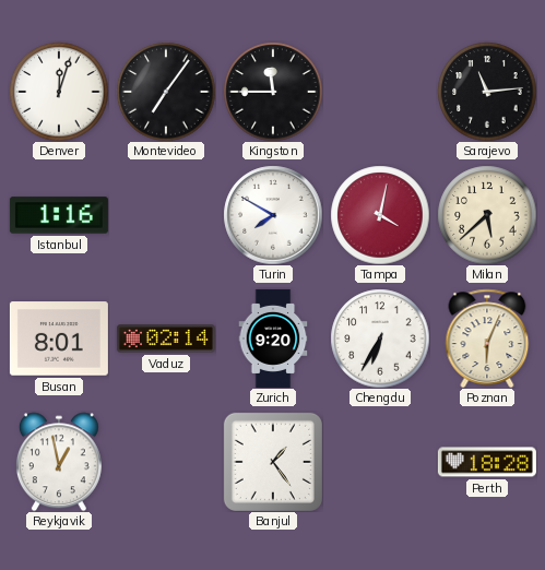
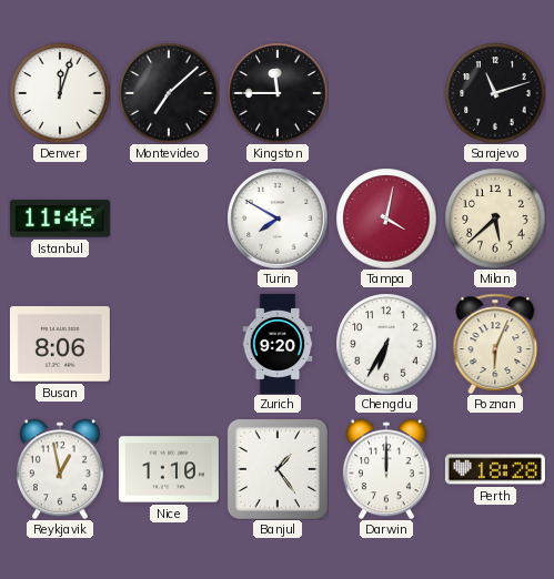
Montevideo: 7:06 -> 7:08 (169, 93)
Sarajevo: 11:14 -> 11:12 (495, 93)
Istanbul: 1:16 -> 11:46 (60, 219)
Busan: 8:01 -> 8:06 (60, 344)
Vaduz: 02:14 -> none (166, 339)
Nice: none -> 1:10 (169, 469)
Darwin: none -> 12:00 (386, 469)
